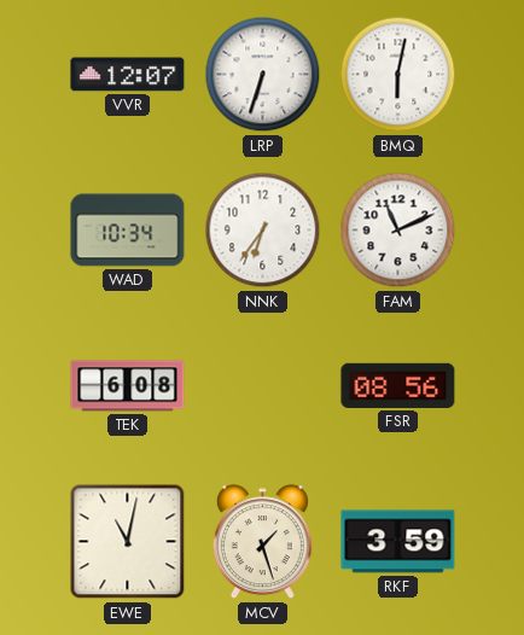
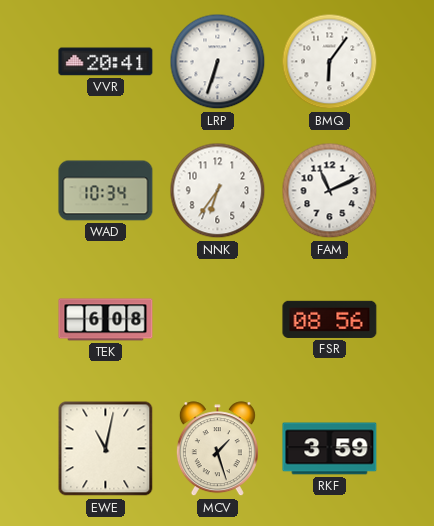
VVR: 12:07 -> 20:41 (106, 62)
BMQ: 6:02 -> 6:06 (330, 62)
